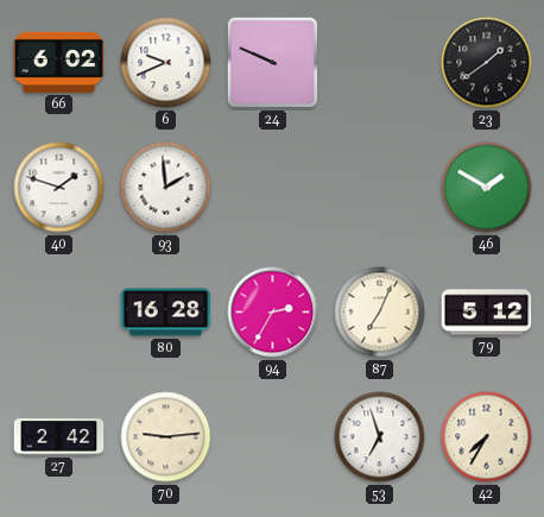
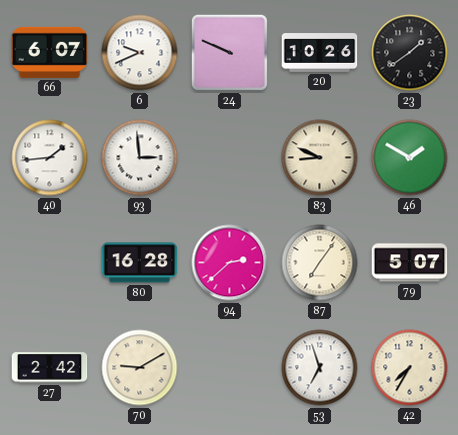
66: 6:02 -> 6:07 (50, 52)
20: none -> 10:26 (320, 53)
40: 1:48 -> 1:44 (50, 158)
93: 1:59 -> 2:59 (140, 158)
83: none -> 8:49 (320, 158)
94: 2:35 -> 2:38 (230, 263)
87: 7:04 -> 7:06 (320, 263)
79: 5:12 -> 5:07 (410, 263)
70: 9:14 -> 9:10 (140, 368)
